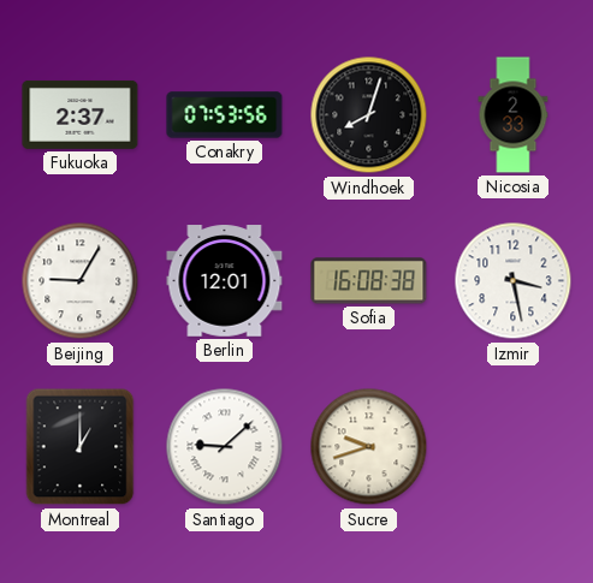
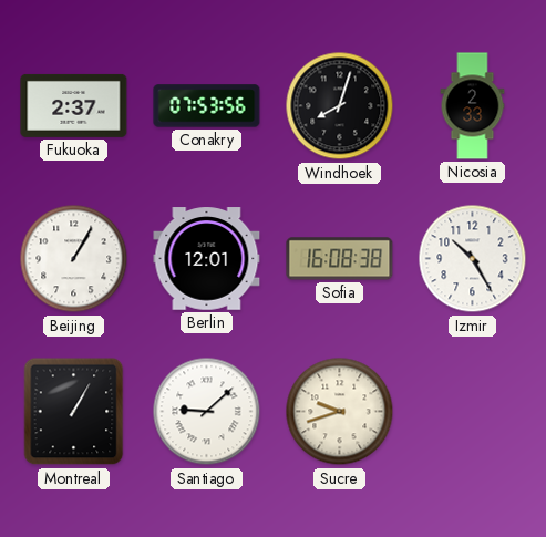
Beijing: 9:05 -> 1:05 (74, 259)
Izmir: 3:28 -> 10:25 (473, 259)
Montreal: 1:00 -> 1:05 (74, 412)
